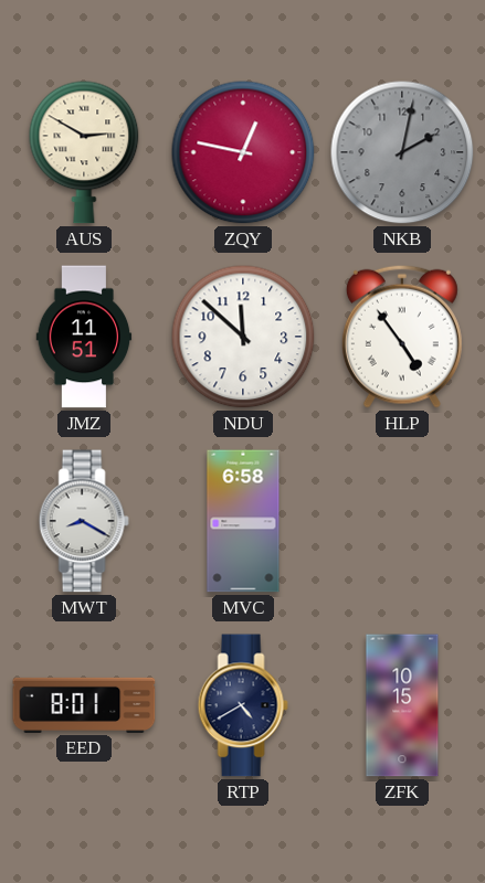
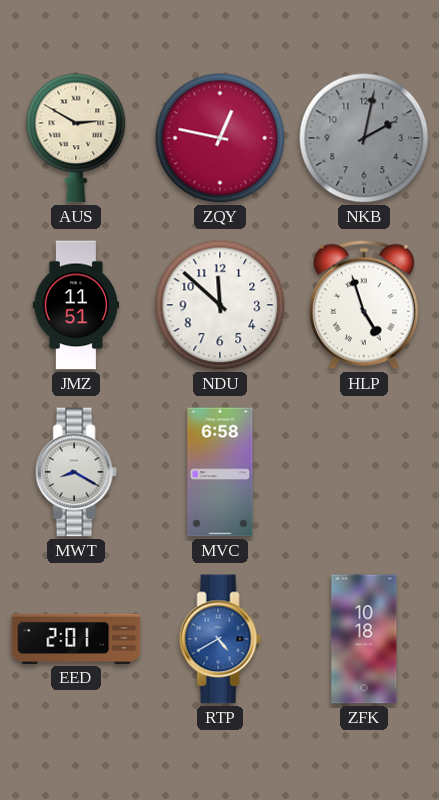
HLP: 4:54 -> 4:57 (364, 305)
EED: 8:01 -> 2:01 (76, 639)
RTP dial: navy -> blue (220, 639)
ZFK: 10:15 -> 10:18 (364, 639)
